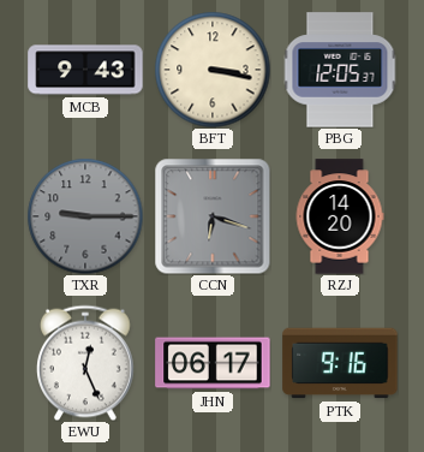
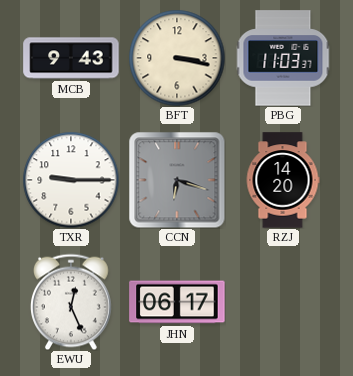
PBG: 12:05 -> 11:03 (283, 58)
TXR dial: grey -> white (71, 180)
PTK: 9:16 -> none (340, 363)
